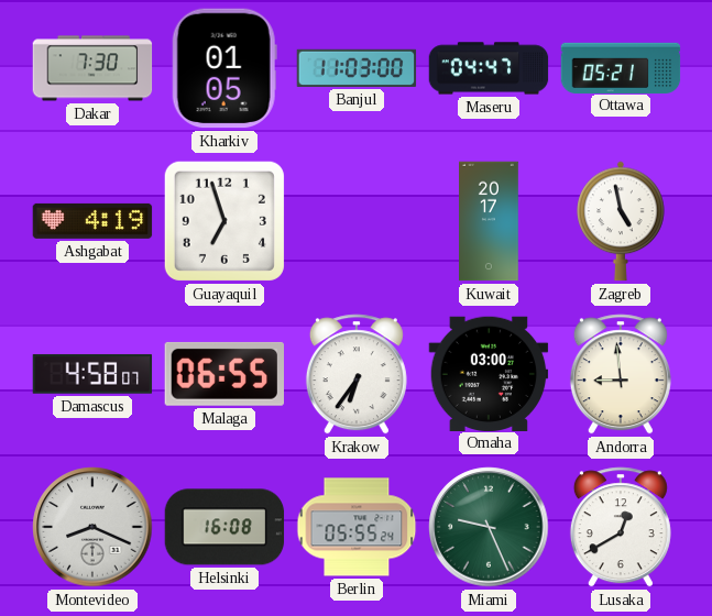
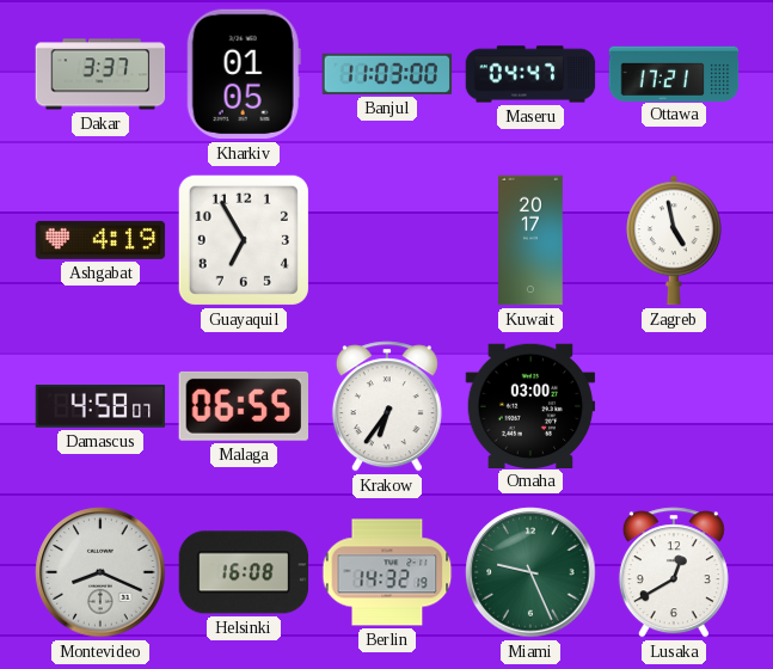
Dakar: 7:30 -> 3:37 (100, 74)
Ottawa: 05:21 -> 17:21 (674, 73)
Guayaquil: 6:57 -> 6:55 (244, 240)
Andorra: 8:59 -> none (621, 374)
Berlin: 05:55 -> 14:32 (387, 572)
